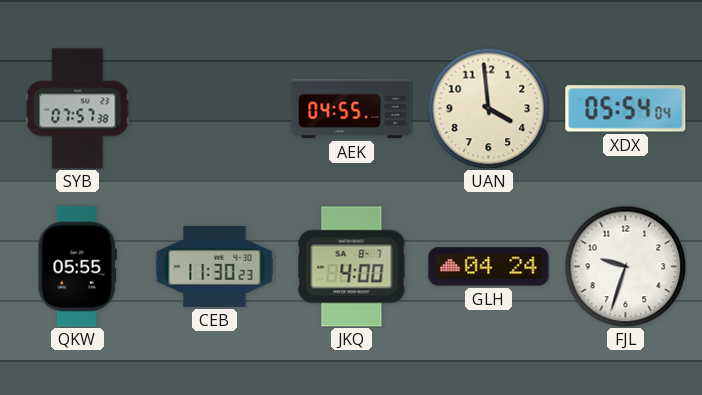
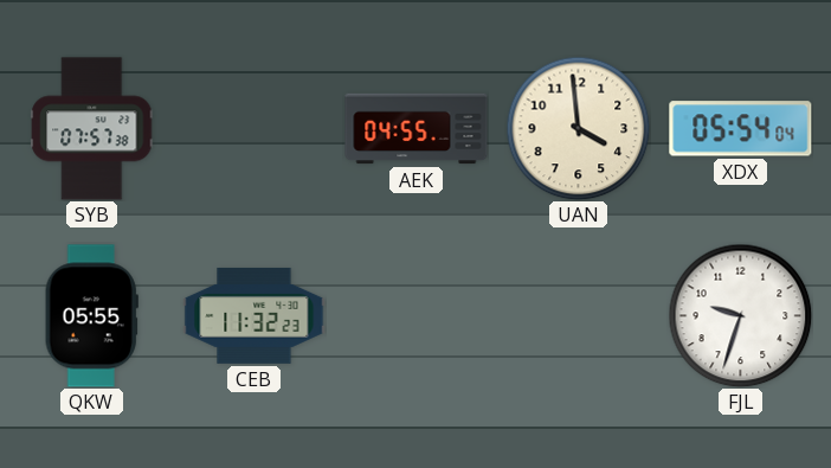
CEB: 11:30 -> 11:32 (255, 315)
JKQ: 4:00 -> none (352, 267)
GLH: 04:24 -> none (489, 267)
